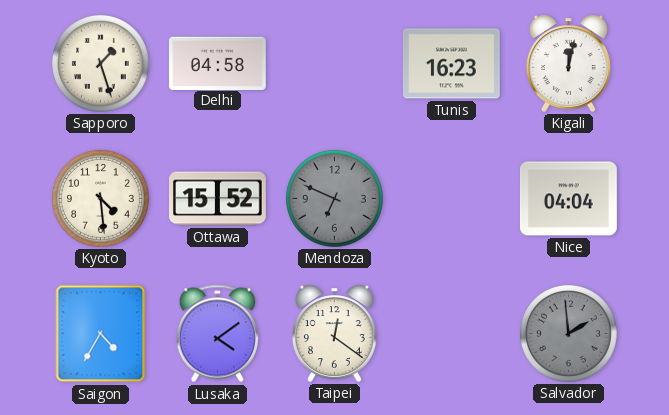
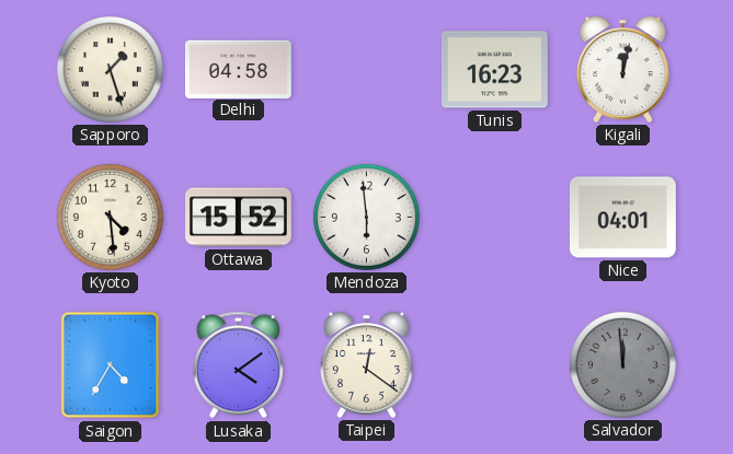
Mendoza: 6:49 -> 5:59 (366, 217)
Mendoza dial: grey -> white (366, 217)
Nice: 04:04 -> 04:01 (622, 218)
Salvador: 1:59 -> 11:59 (622, 364)
